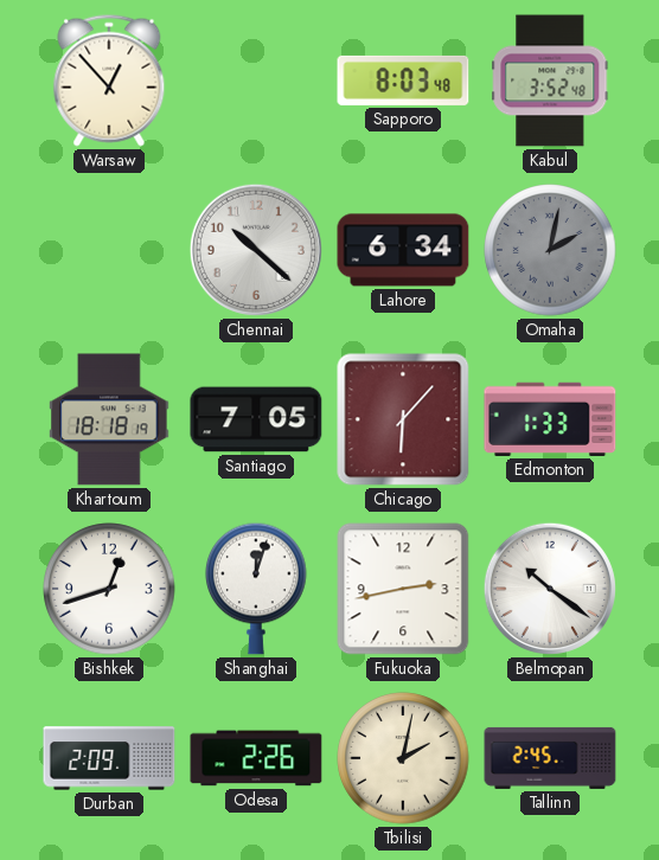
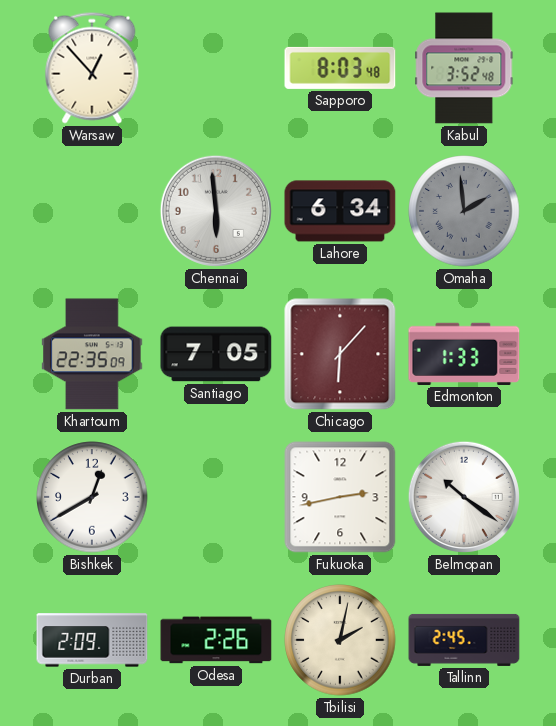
Chennai: 10:22 -> 5:59 (216, 211)
Omaha: 2:02 -> 1:59 (464, 211)
Khartoum: 18:18 -> 22:35 (92, 354)
Bishkek: 12:42 -> 12:40 (92, 497)
Shanghai: 12:03 -> none (256, 589)
